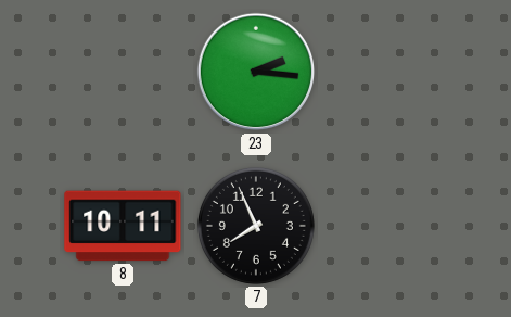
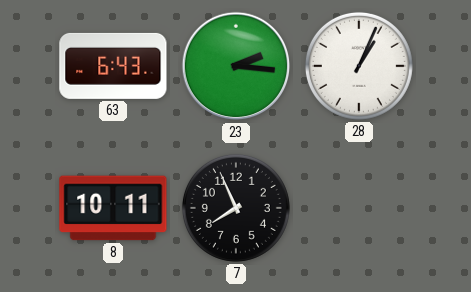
63: none -> 6:43 (113, 66)
28: none -> 1:04 (359, 66)
